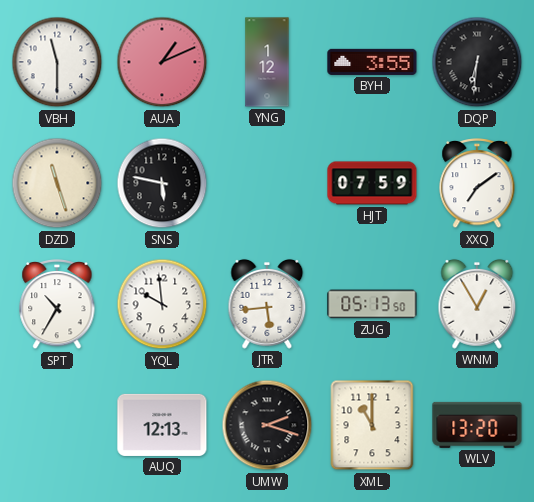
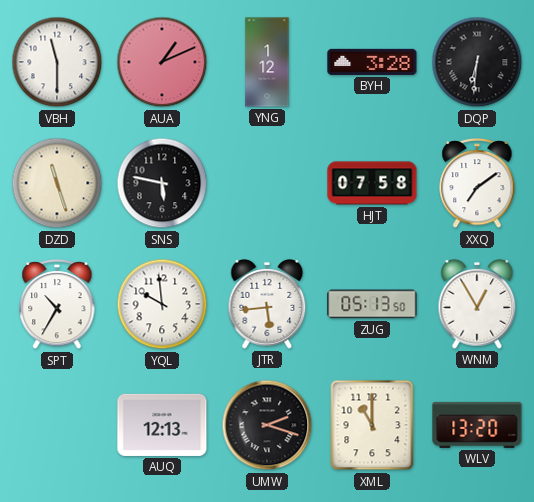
BYH: 3:55 -> 3:28 (372, 62)
HJT: 07:59 -> 07:58 (372, 183)
